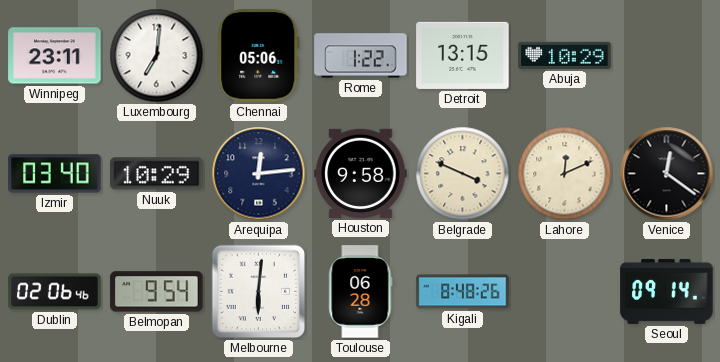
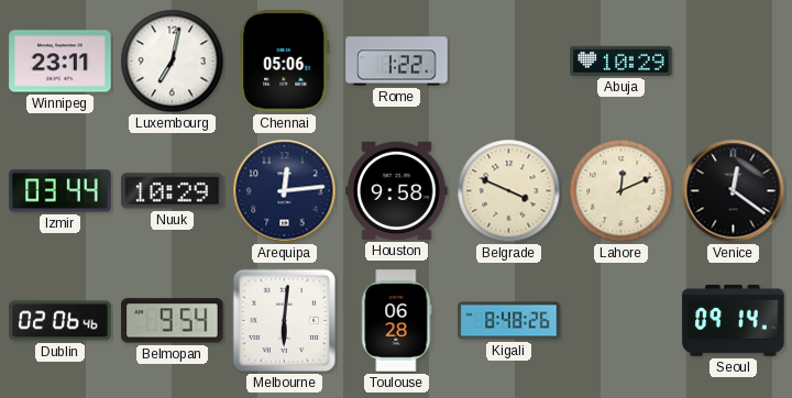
Luxembourg: 7:01 -> 7:02 (173, 62)
Detroit: 13:15 -> none (463, 55)
Izmir: 03:40 -> 03:44 (61, 191)
